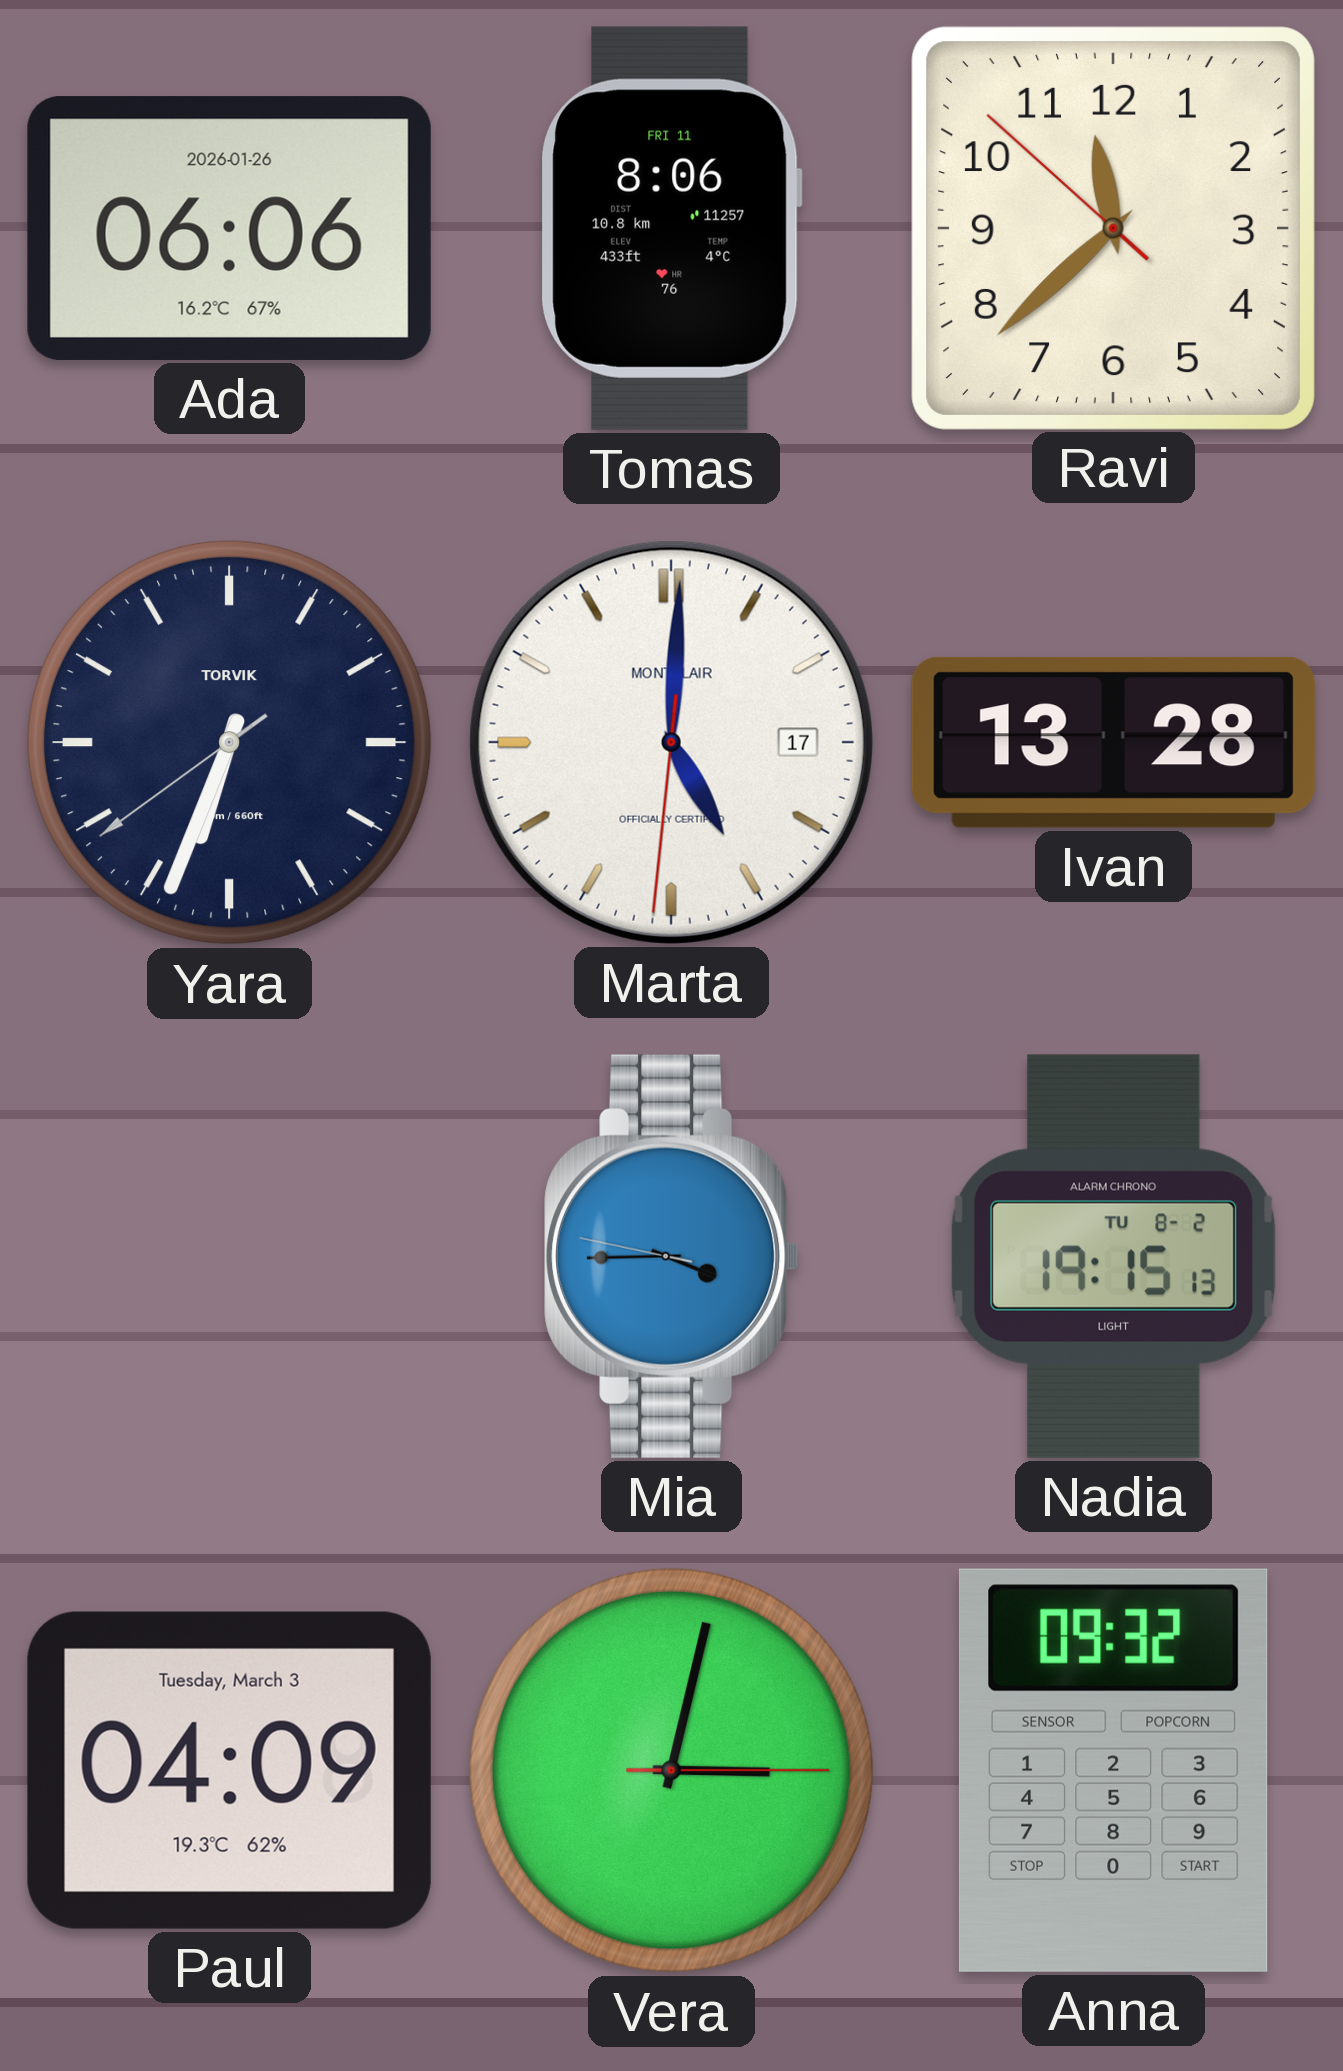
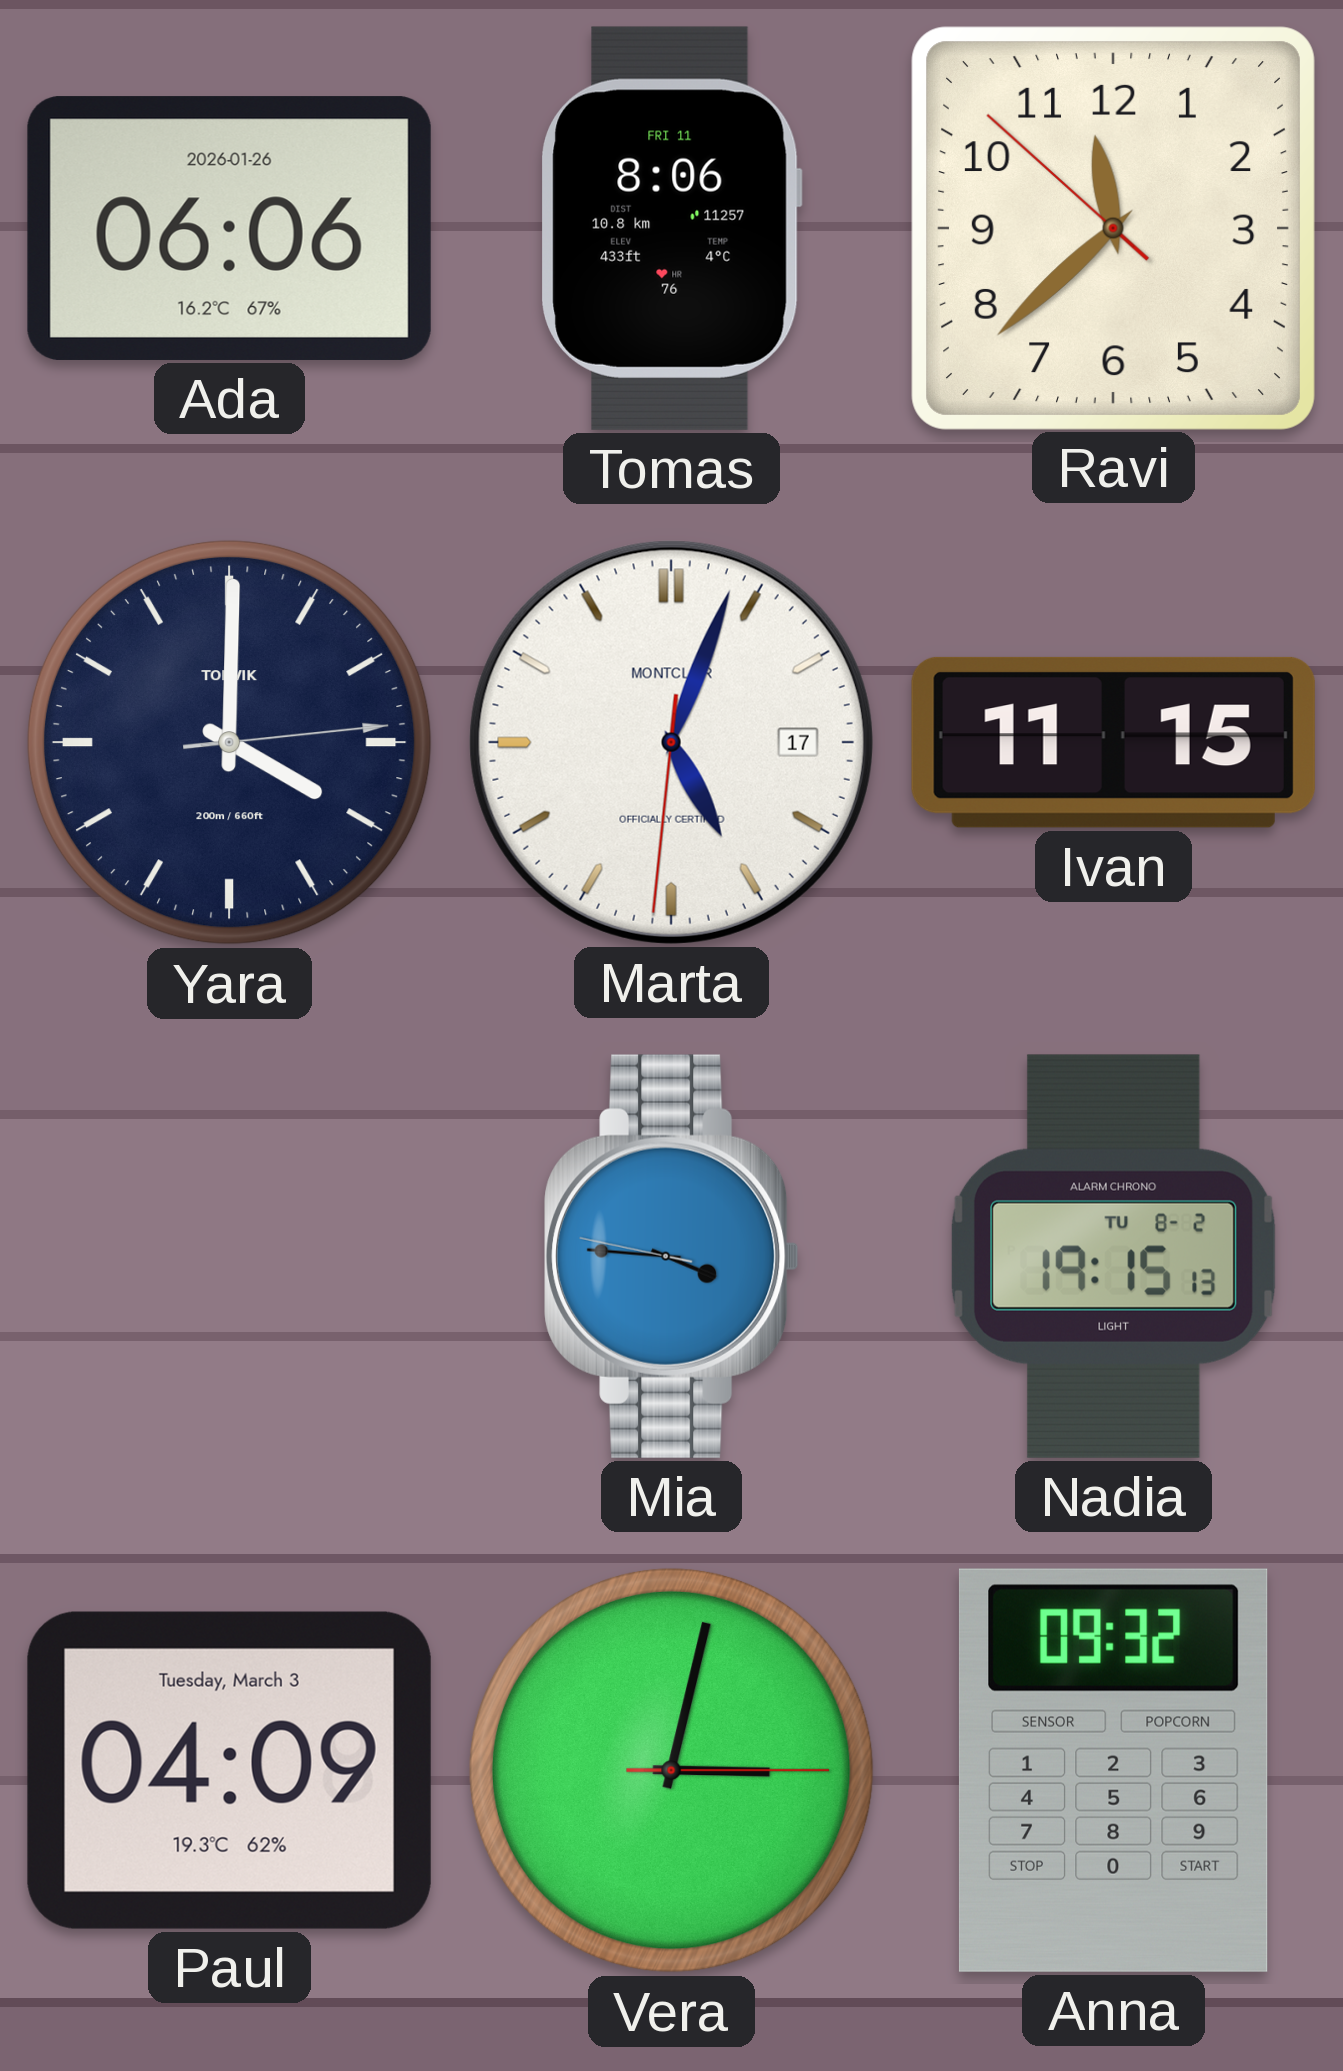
Yara: 6:33 -> 4:00 (229, 742)
Marta: 5:00 -> 5:03 (671, 742)
Ivan: 13:28 -> 11:15 (1113, 742)
Mia: 3:44 -> 3:45 (672, 1256)
